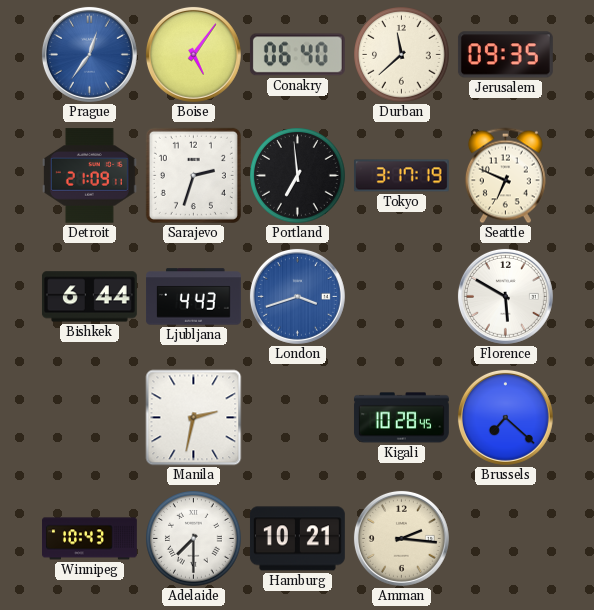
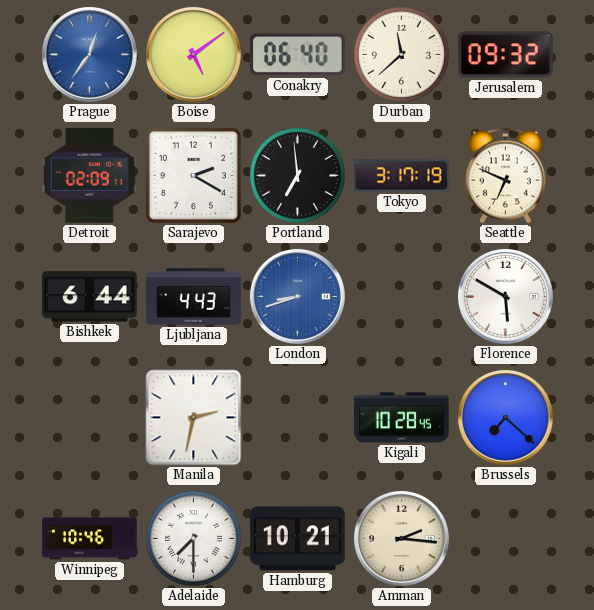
Boise: 5:06 -> 5:09 (193, 54)
Jerusalem: 09:35 -> 09:32 (505, 55)
Detroit: 21:09 -> 02:09 (89, 176)
Sarajevo: 2:33 -> 2:20 (193, 175)
London: 3:42 -> 8:42 (297, 296)
Winnipeg: 10:43 -> 10:46 (90, 539)
